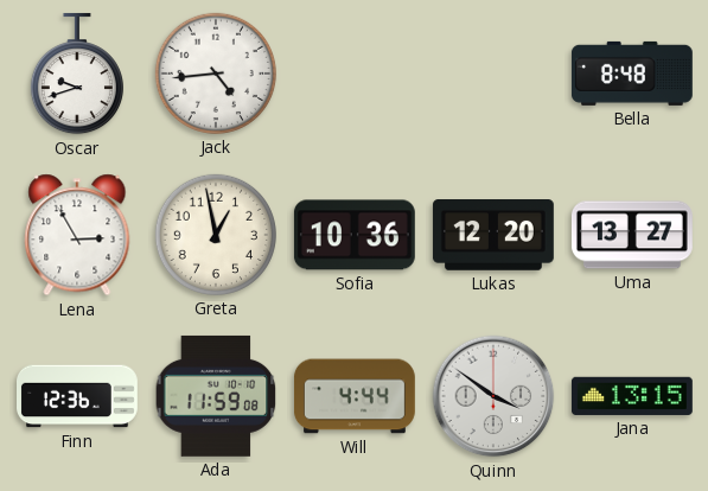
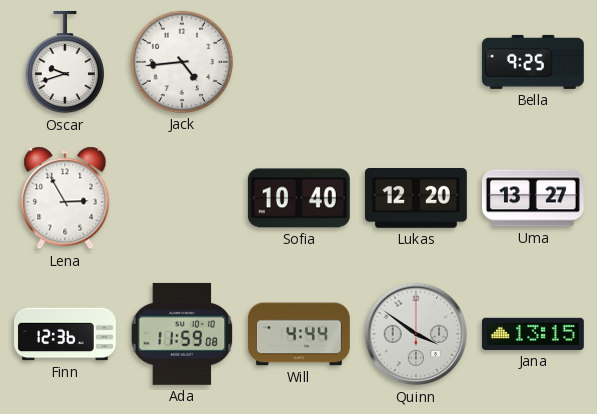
Bella: 8:48 -> 9:25 (533, 62)
Greta: 12:58 -> none (216, 235)
Sofia: 10:36 -> 10:40 (299, 198)
